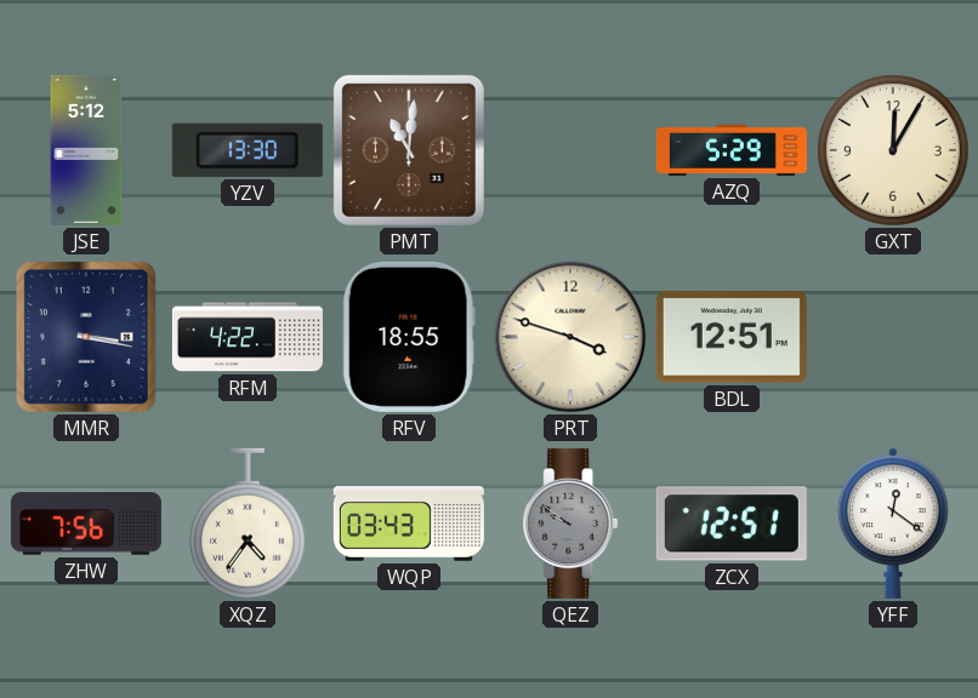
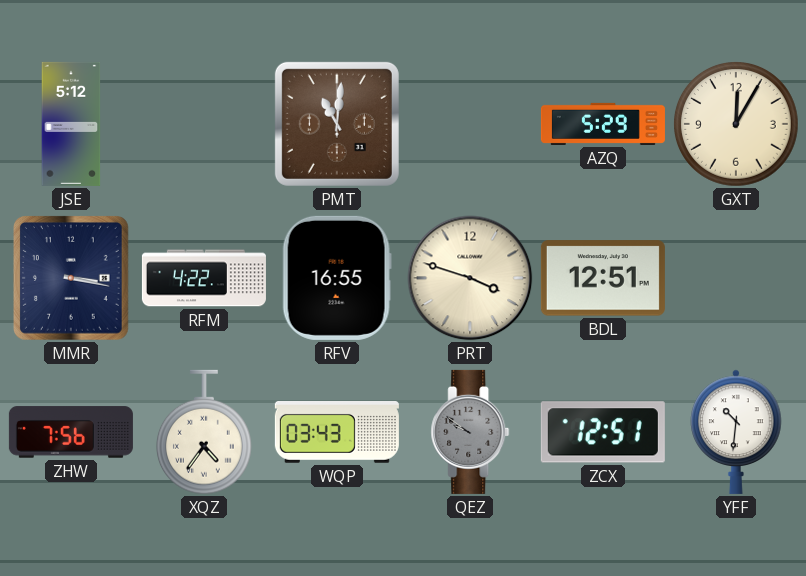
YZV: 13:30 -> none (248, 150)
RFV: 18:55 -> 16:55 (337, 278)
YFF: 12:21 -> 10:31 (736, 432)
